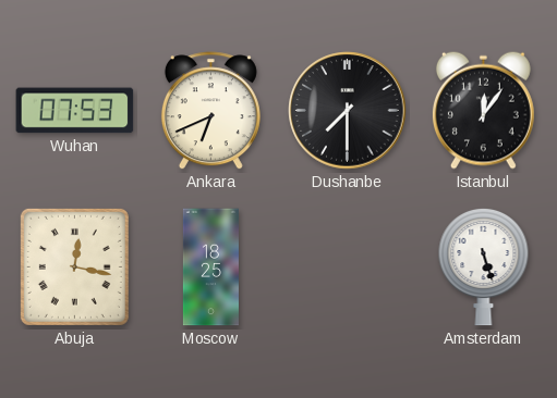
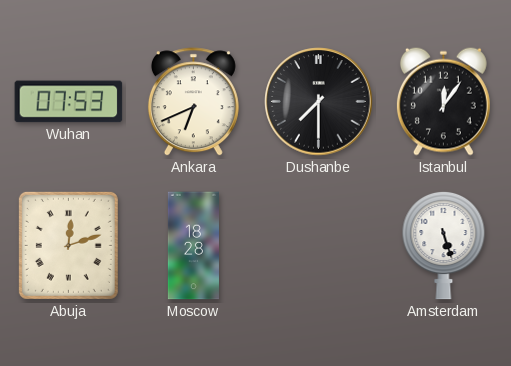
Abuja: 12:17 -> 12:12 (68, 245)
Moscow: 18:25 -> 18:28 (193, 246)
